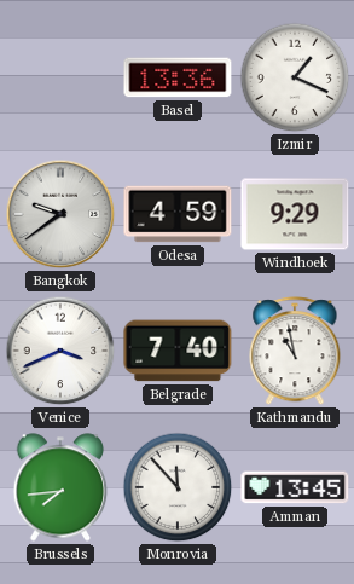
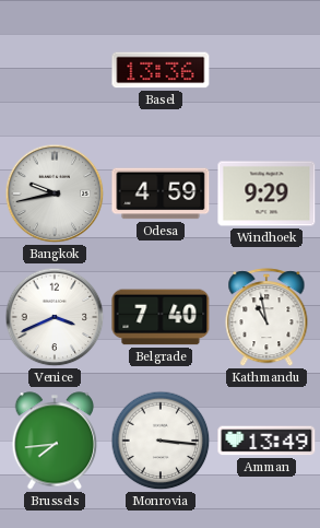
Izmir: 1:19 -> none (295, 77)
Bangkok: 9:39 -> 9:43 (55, 193)
Monrovia: 11:53 -> 3:16 (161, 441)
Amman: 13:45 -> 13:49 (266, 441)
